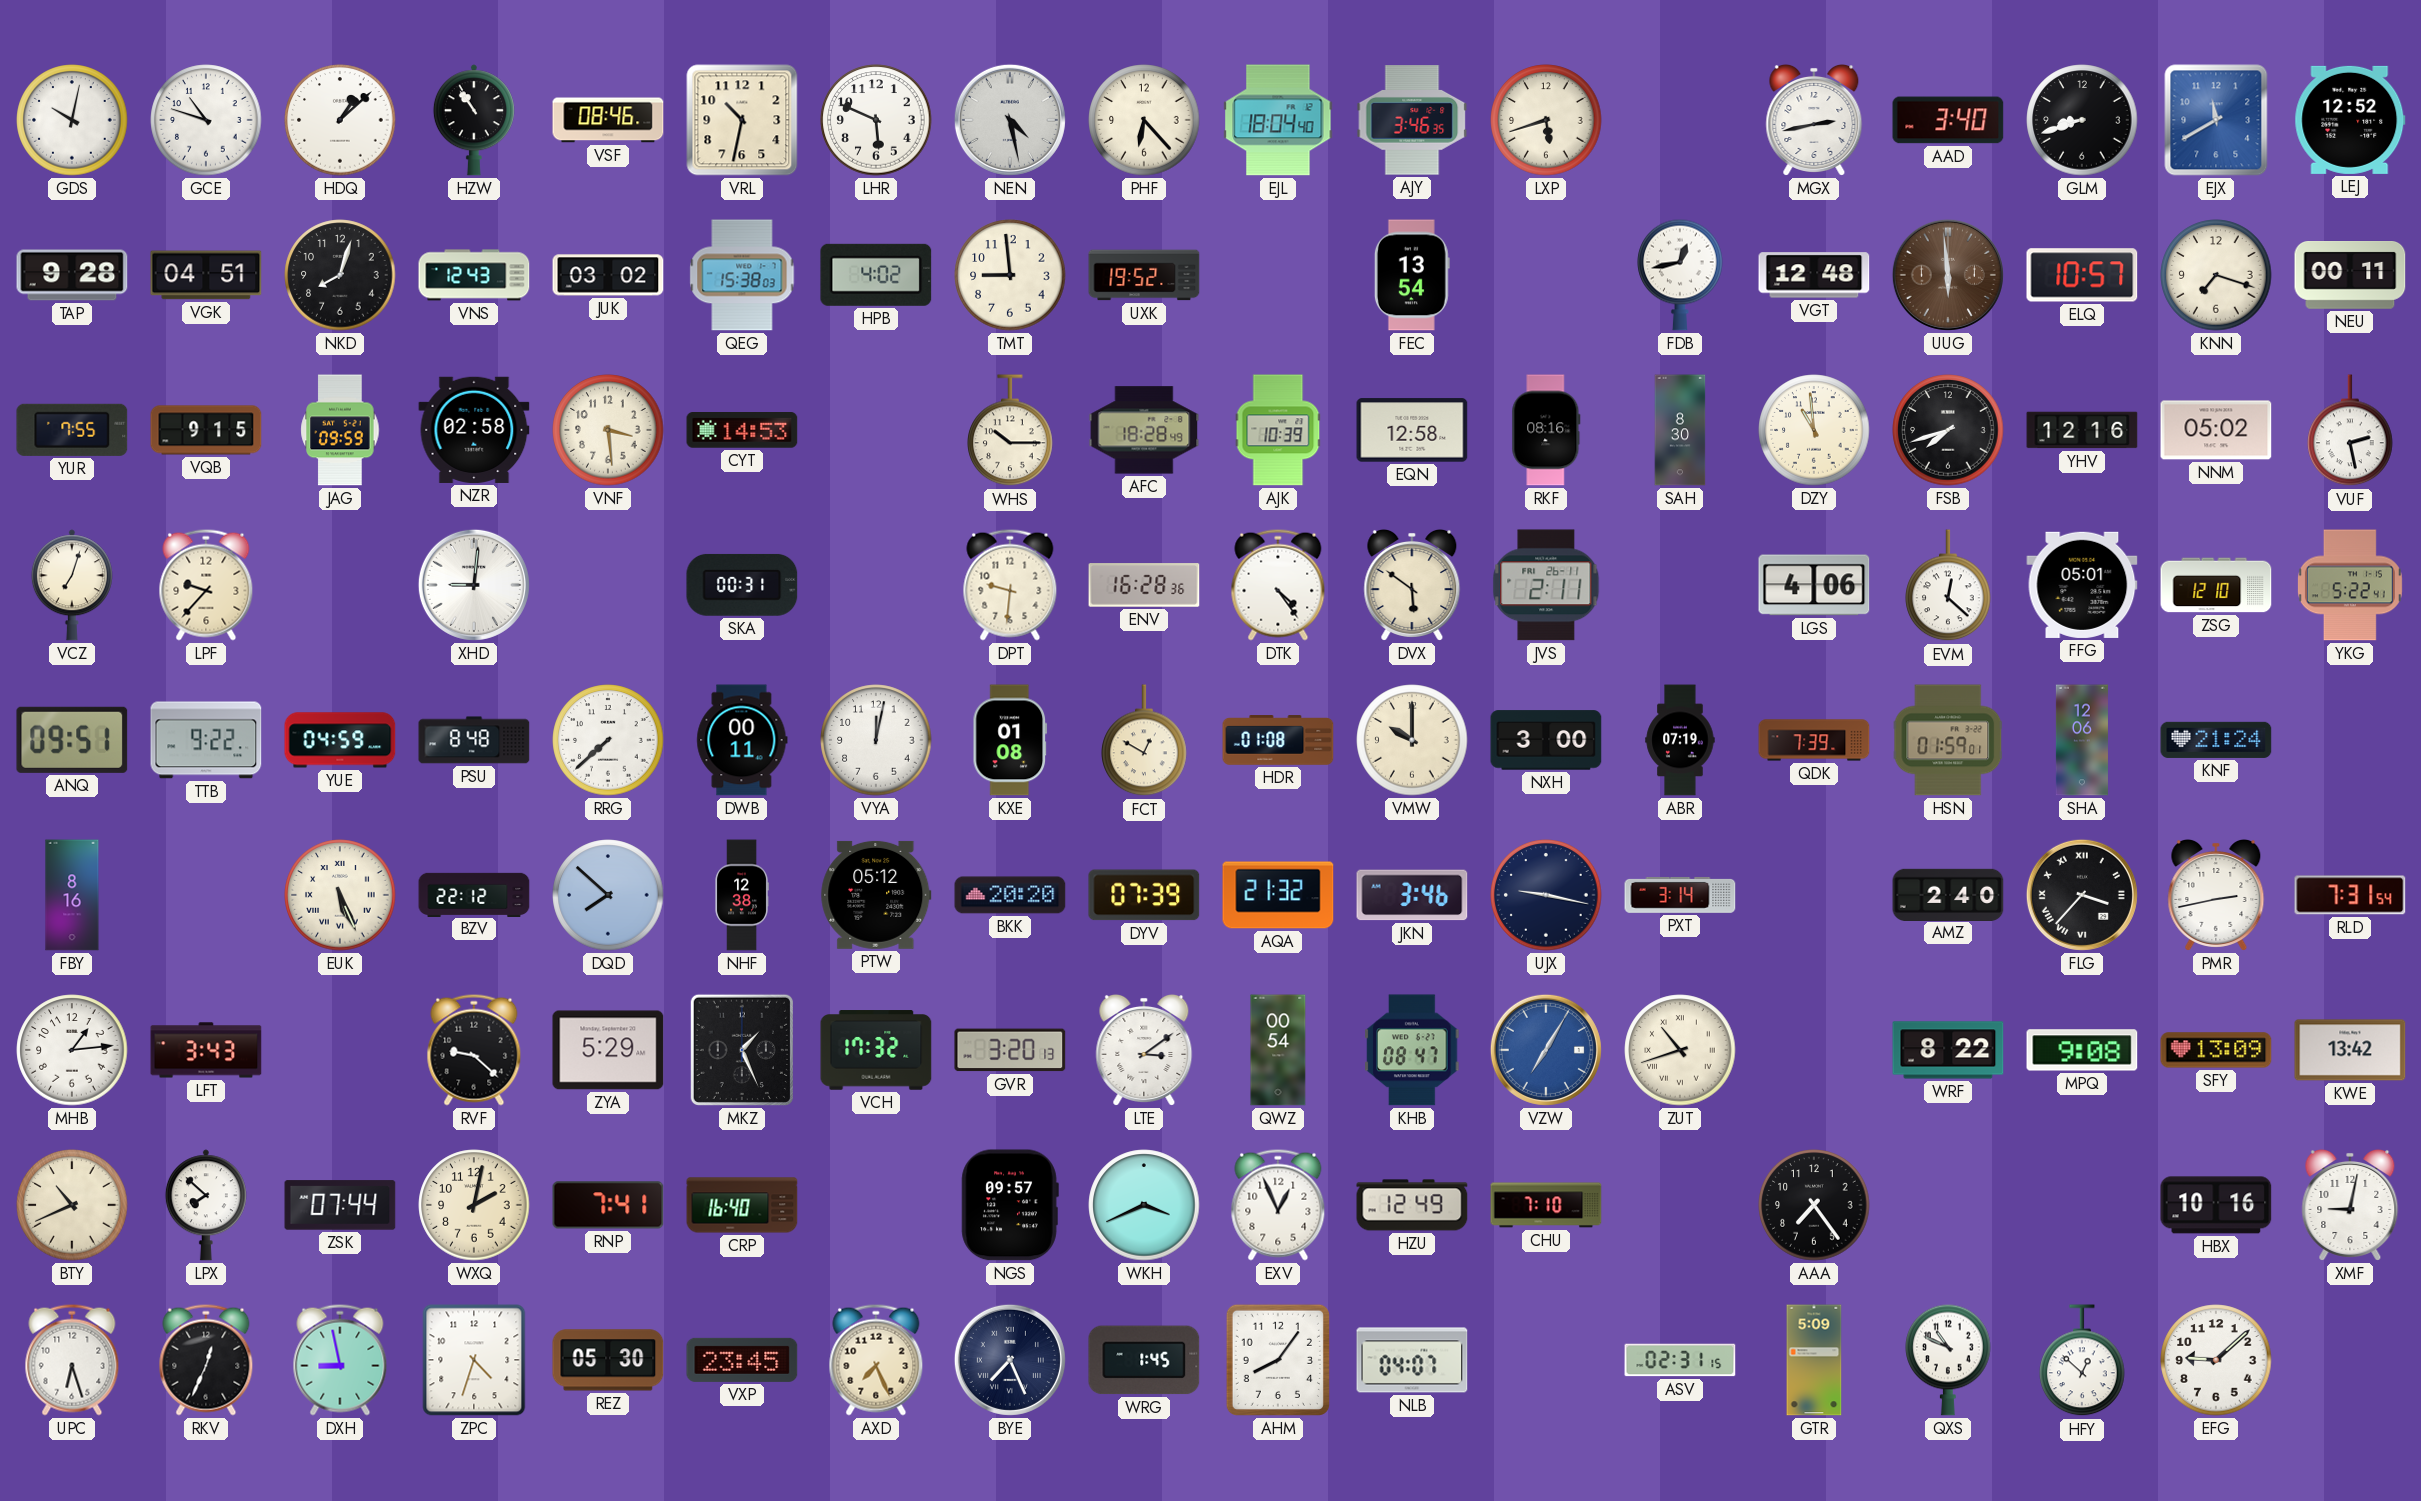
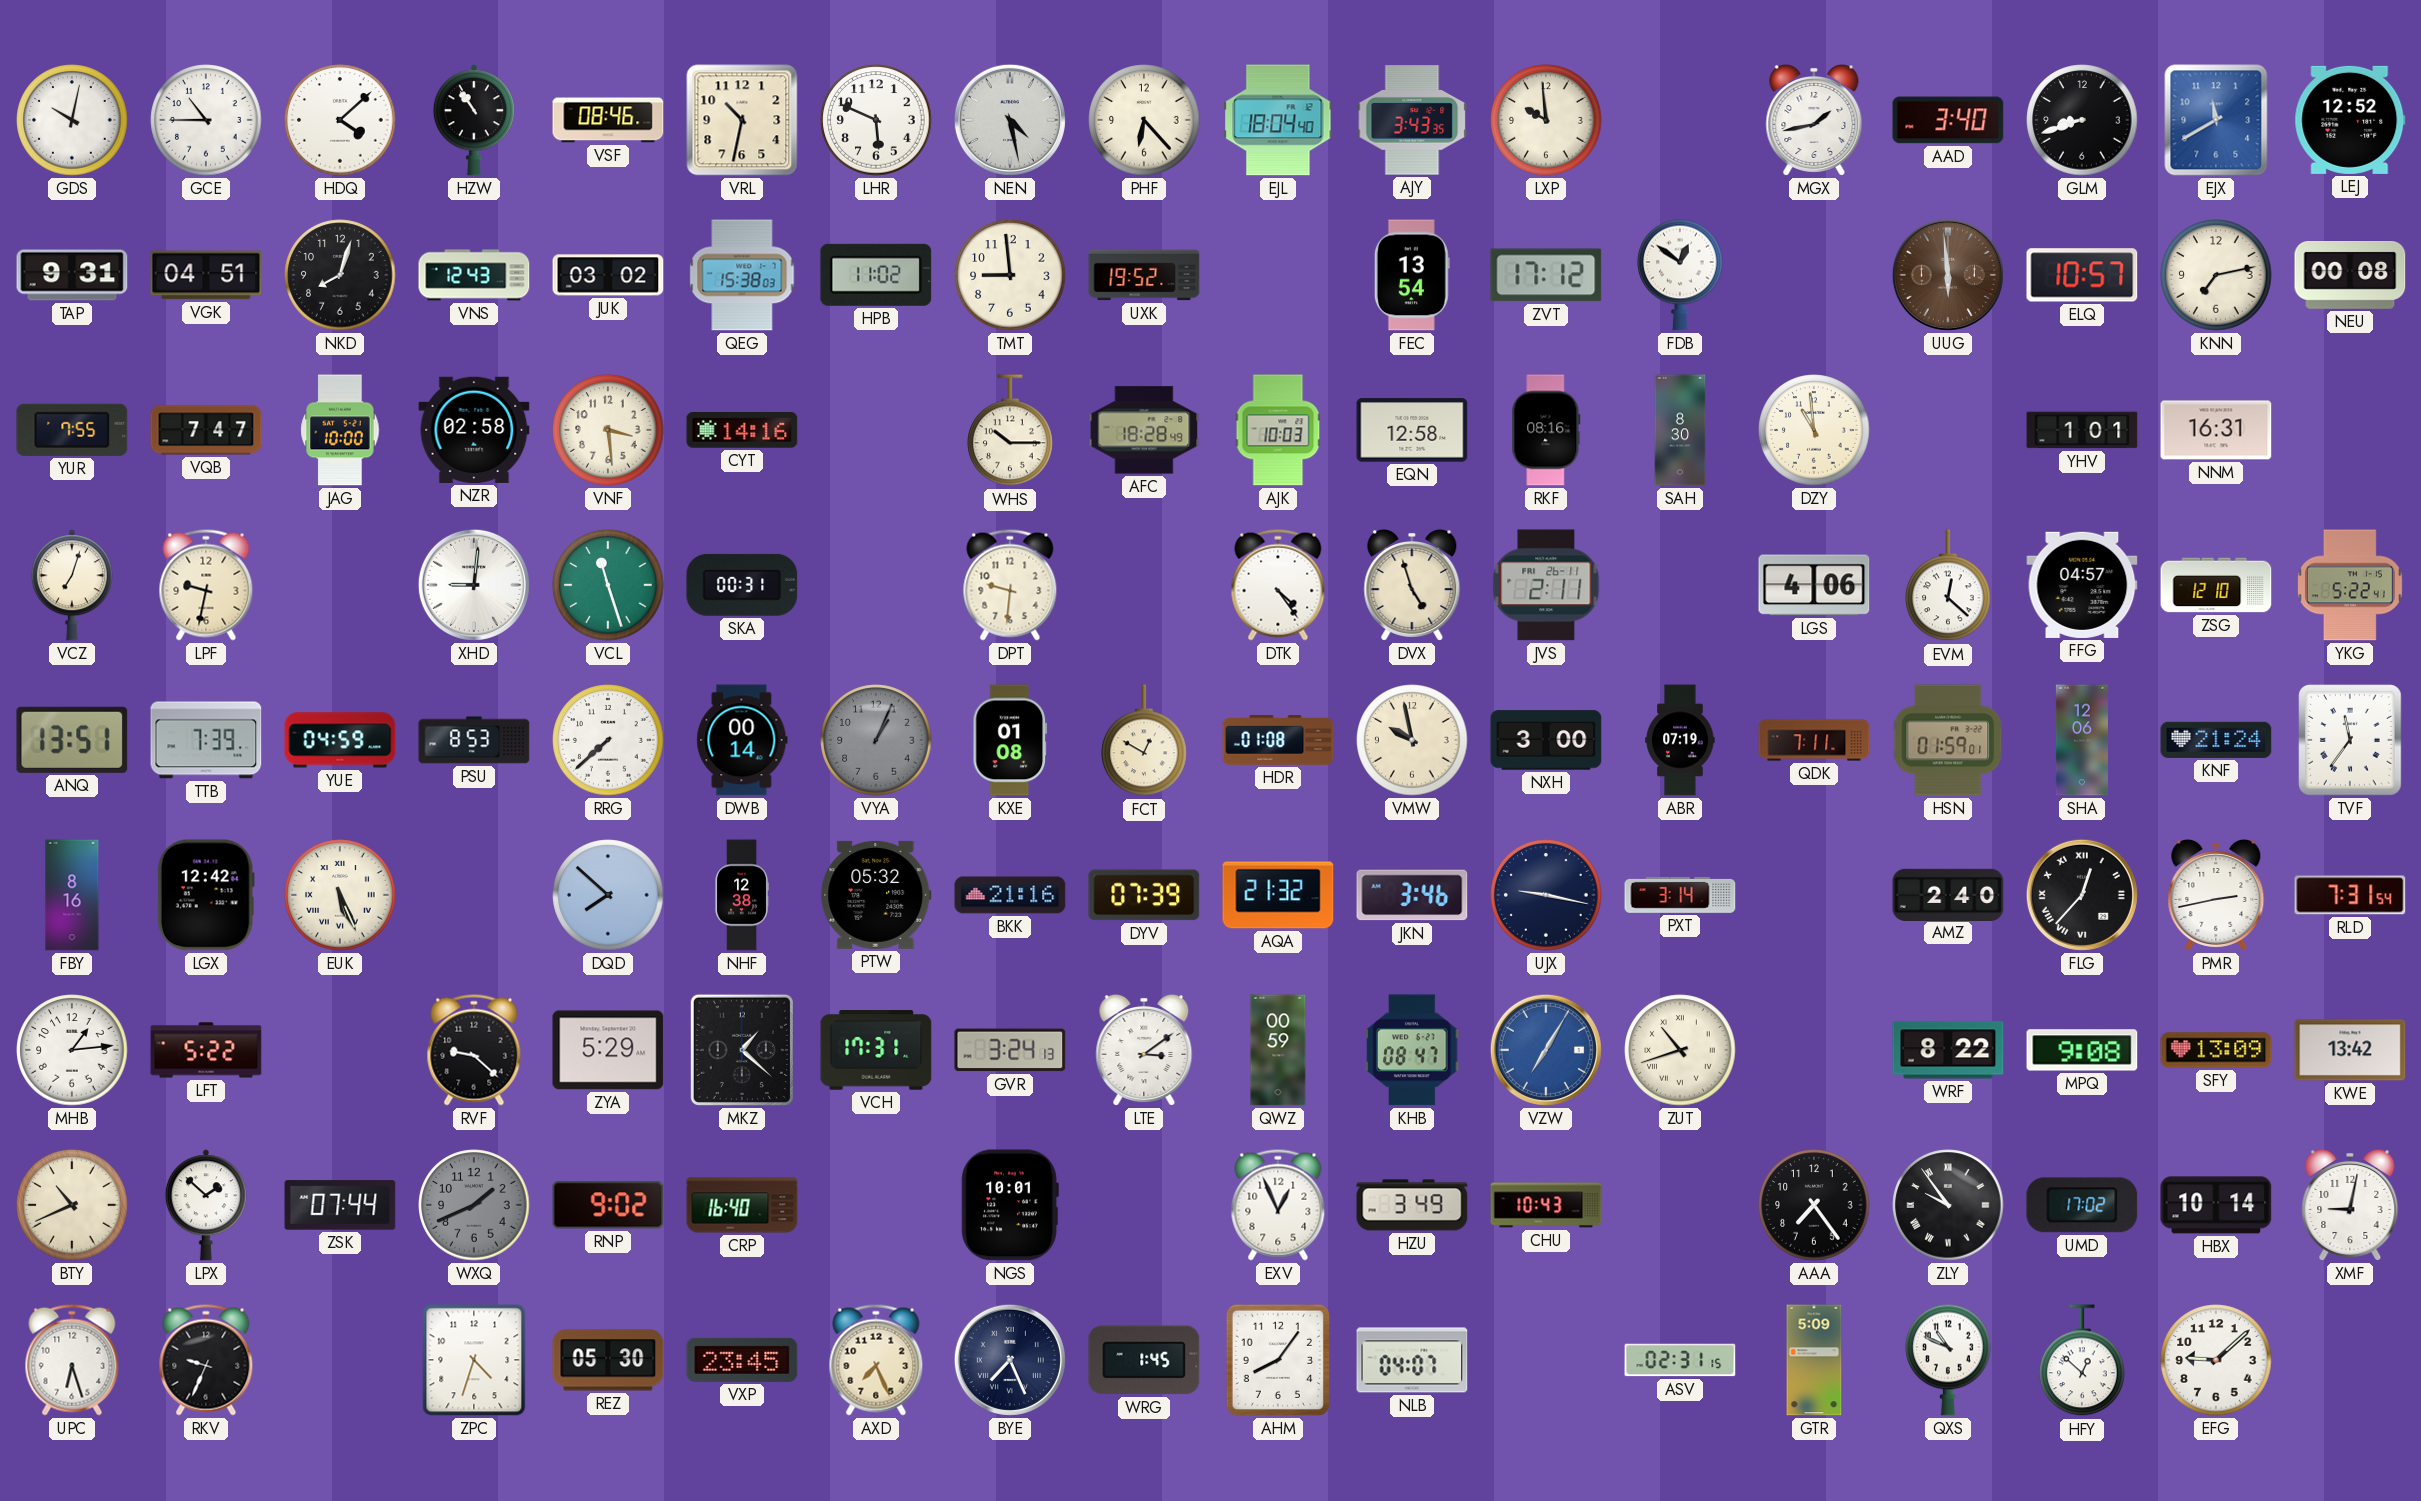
GCE: 10:48 -> 10:45 (206, 120)
HDQ: 1:08 -> 4:08 (340, 120)
AJY: 3:46 -> 3:43 (1412, 120)
LXP: 5:42 -> 9:59 (1546, 120)
MGX: 2:43 -> 1:43 (1814, 121)
TAP: 9:28 -> 9:31 (72, 275)
HPB: 4:02 -> 11:02 (876, 275)
ZVT: none -> 17:12 (1546, 275)
FDB: 12:43 -> 12:51 (1680, 275)
VGT: 12:48 -> none (1814, 275)
KNN: 7:18 -> 7:13 (2216, 275)
NEU: 00:11 -> 00:08 (2350, 276)
VQB: 9:15 -> 7:47 (206, 430)
JAG: 09:59 -> 10:00 (340, 430)
CYT: 14:53 -> 14:16 (742, 430)
AJK: 10:39 -> 10:03 (1278, 430)
FSB: 7:42 -> none (1948, 430)
YHV: 12:16 -> 1:01 (2082, 430)
NNM: 05:02 -> 16:31 (2216, 430)
VUF: 2:28 -> none (2350, 431)
LPF: 9:37 -> 9:32 (206, 585)
VCL: none -> 11:27 (608, 585)
ENV: 16:28 -> none (1144, 585)
DVX: 5:51 -> 4:57 (1412, 586)
FFG: 05:01 -> 04:57 (2082, 585)
ANQ: 09:51 -> 13:51 (72, 740)
TTB: 9:22 -> 7:39 (206, 740)
PSU: 8:48 -> 8:53 (474, 740)
DWB: 00:11 -> 00:14 (742, 740)
VYA: 12:02 -> 1:04 (876, 740)
VYA dial: white -> grey (876, 740)
VMW: 10:00 -> 9:58 (1412, 740)
QDK: 7:39 -> 7:11 (1814, 740)
TVF: none -> 11:36 (2350, 740)
LGX: none -> 12:42 (206, 895)
BZV: 22:12 -> none (474, 894)
PTW: 05:12 -> 05:32 (876, 895)
BKK: 20:20 -> 21:16 (1010, 895)
FLG: 3:37 -> 12:37 (2082, 895)
LFT: 3:43 -> 5:22 (206, 1050)
MKZ: 1:26 -> 1:22 (742, 1050)
VCH: 17:32 -> 17:31 (876, 1050)
GVR: 3:20 -> 3:24 (1010, 1050)
QWZ: 00:54 -> 00:59 (1278, 1050)
LPX: 7:52 -> 1:52 (206, 1205)
WXQ: 2:02 -> 1:41 (474, 1205)
WXQ dial: cream -> grey (474, 1205)
RNP: 7:41 -> 9:02 (608, 1205)
NGS: 09:57 -> 10:01 (1010, 1205)
WKH: 3:41 -> none (1144, 1205)
HZU: 12:49 -> 3:49 (1412, 1205)
CHU: 7:10 -> 10:43 (1546, 1205)
ZLY: none -> 9:54 (1948, 1205)
UMD: none -> 17:02 (2082, 1205)
HBX: 10:16 -> 10:14 (2216, 1205)
RKV: 12:34 -> 9:34 (206, 1360)
DXH: 8:58 -> none (340, 1360)
